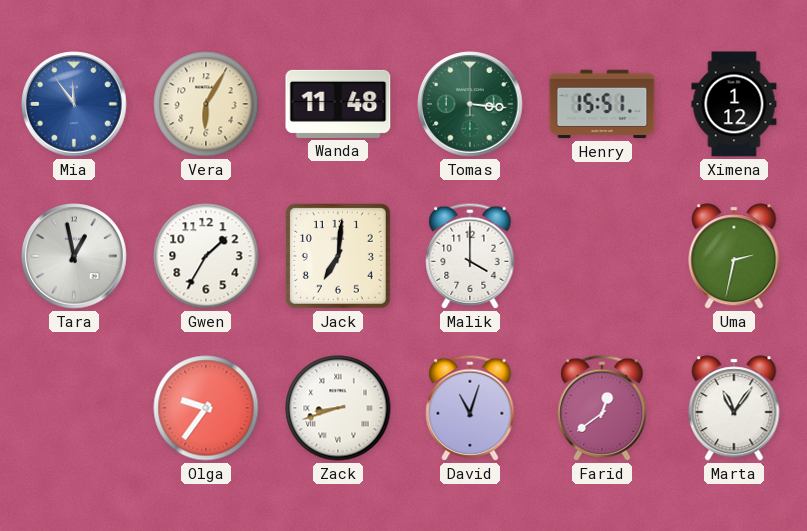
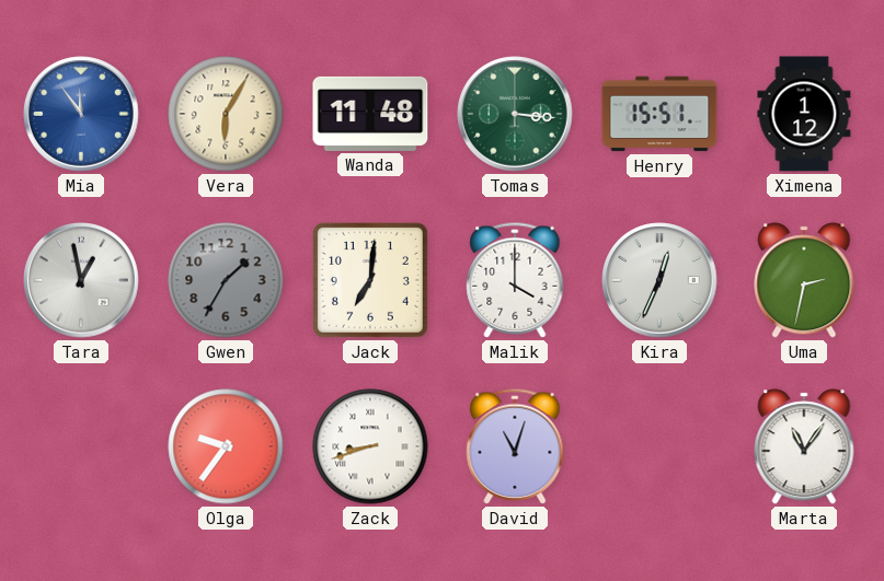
Gwen dial: white -> grey (226, 280)
Kira: none -> 12:34 (659, 280)
Farid: 12:39 -> none (602, 408)
